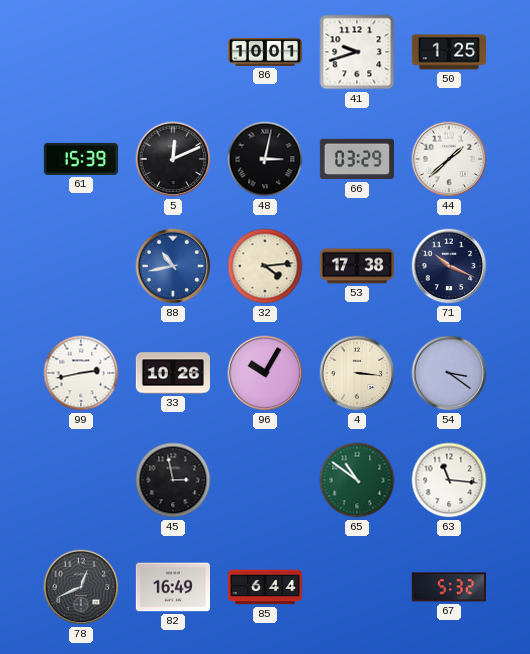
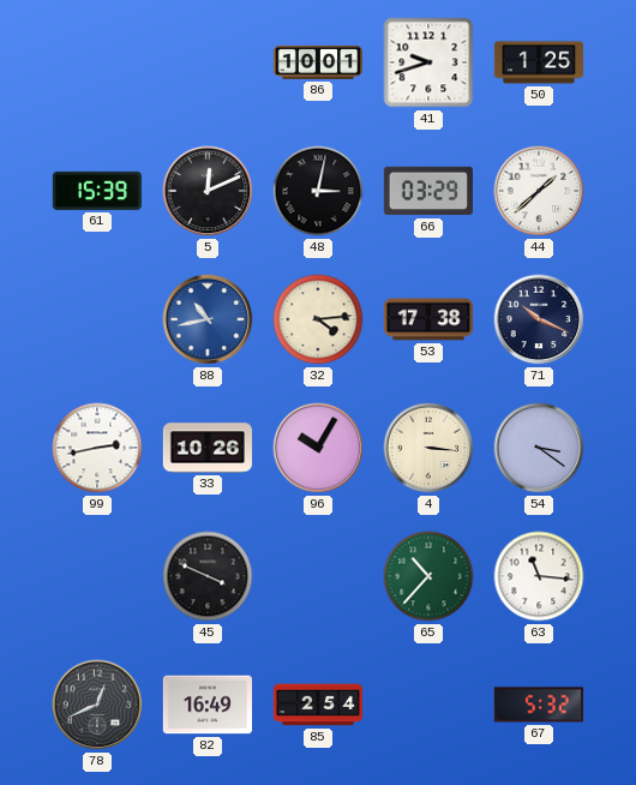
45: 2:58 -> 3:49 (208, 576)
65: 10:51 -> 10:37 (428, 576)
85: 6:44 -> 2:54 (318, 705)
